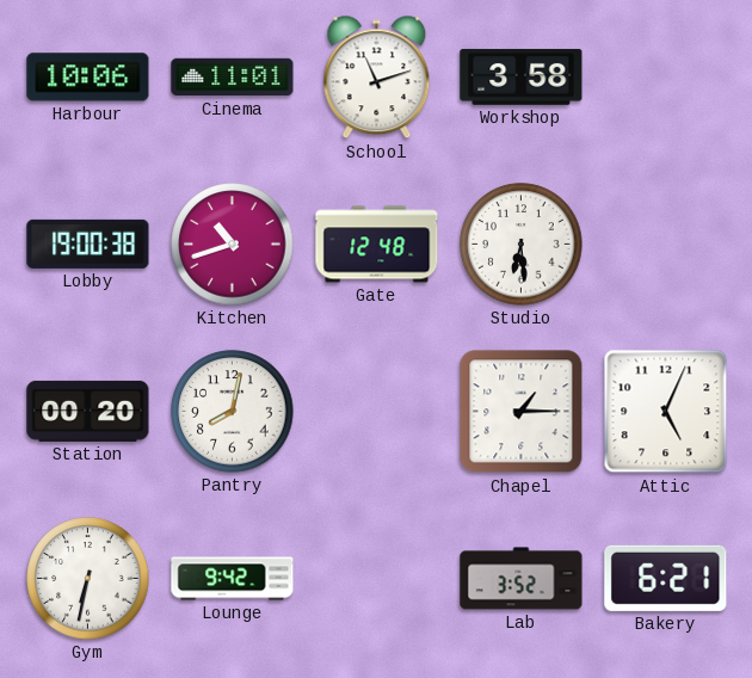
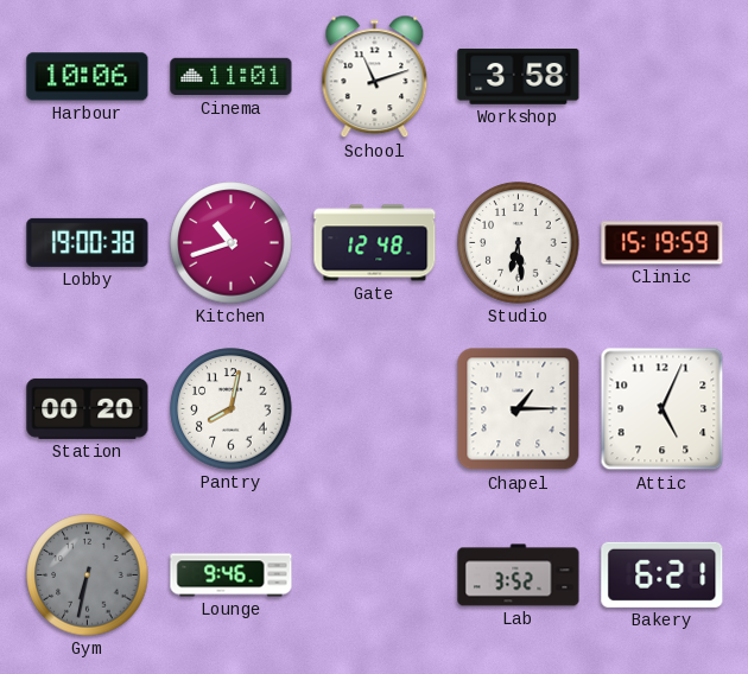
Clinic: none -> 15:19 (663, 243)
Gym dial: white -> grey (88, 576)
Lounge: 9:42 -> 9:46 (232, 576)
